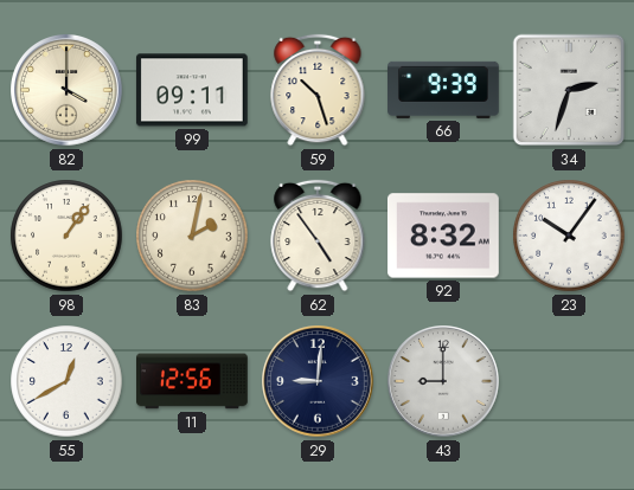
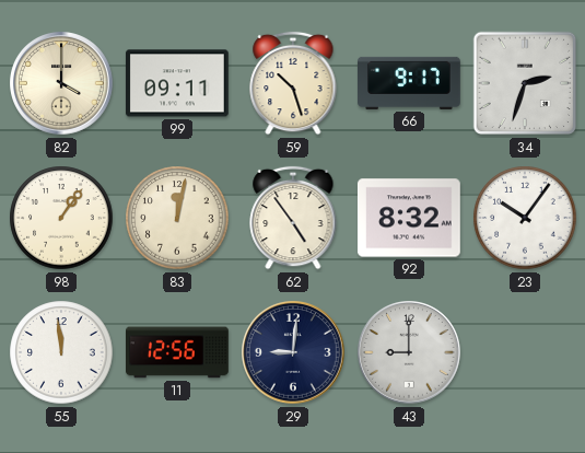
66: 9:39 -> 9:17 (410, 83)
83: 2:02 -> 12:02 (177, 218)
55: 12:40 -> 11:59 (61, 352)
